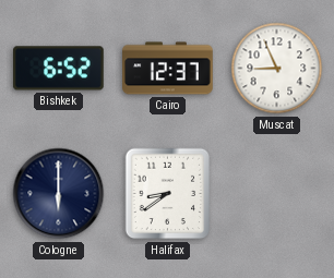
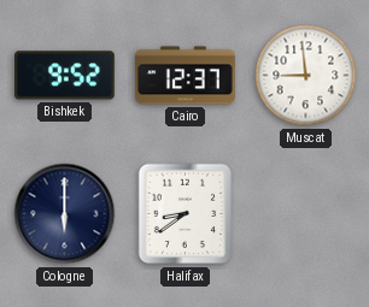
Bishkek: 6:52 -> 9:52 (65, 76)
Muscat: 8:56 -> 8:59 (306, 76)
